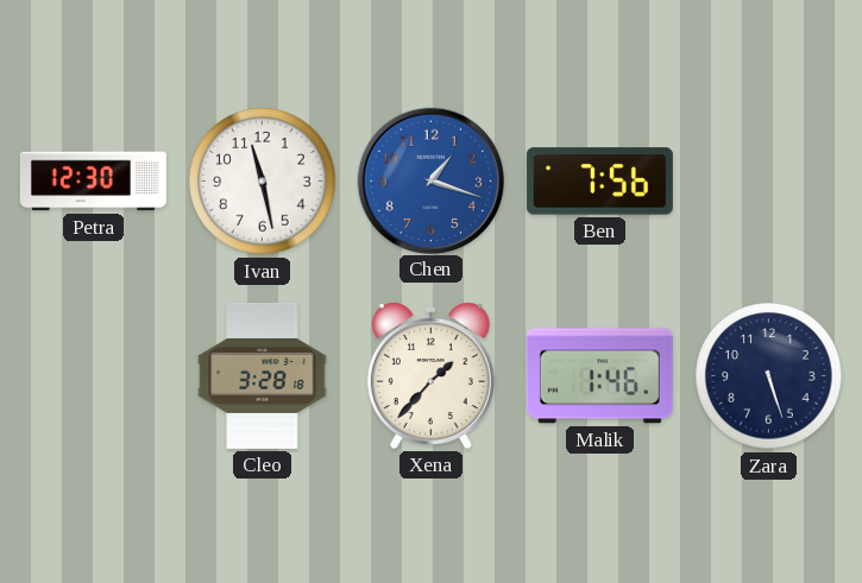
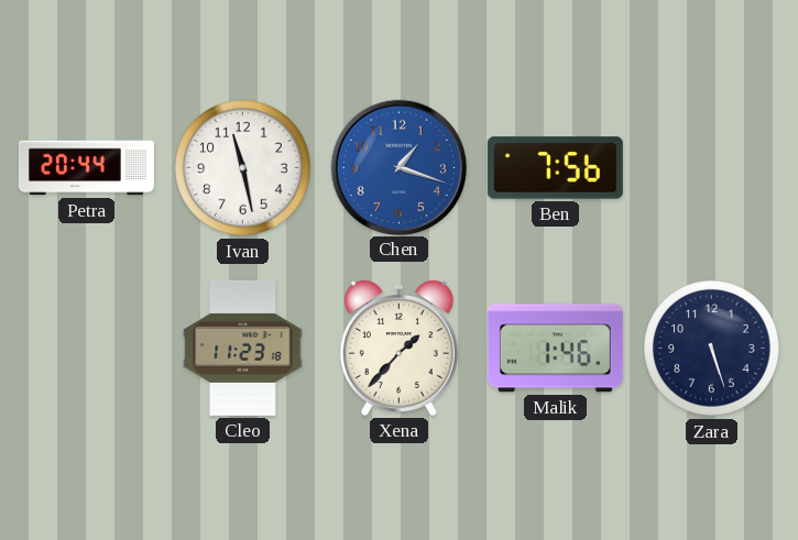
Petra: 12:30 -> 20:44 (86, 168)
Cleo: 3:28 -> 11:23 (243, 348)
